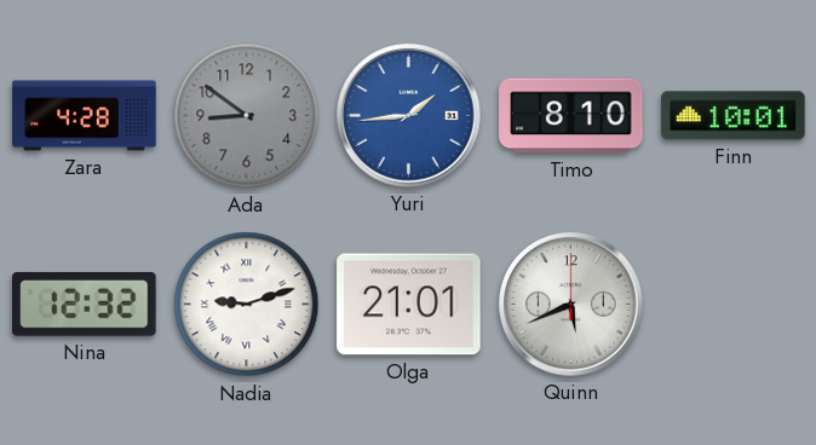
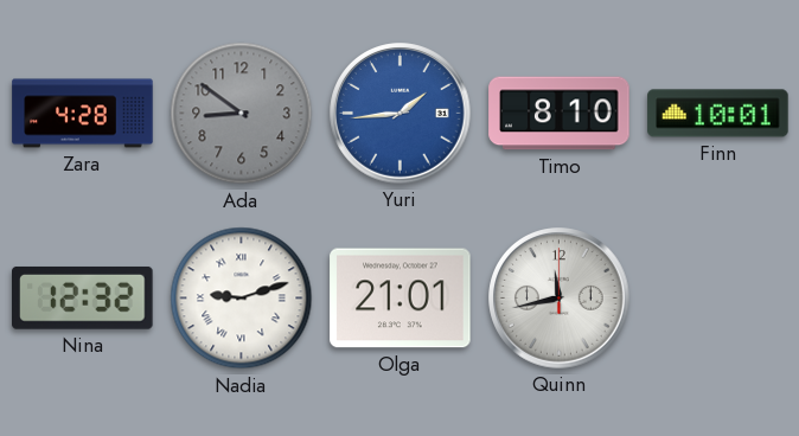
Quinn: 5:41 -> 11:43 (560, 299)
